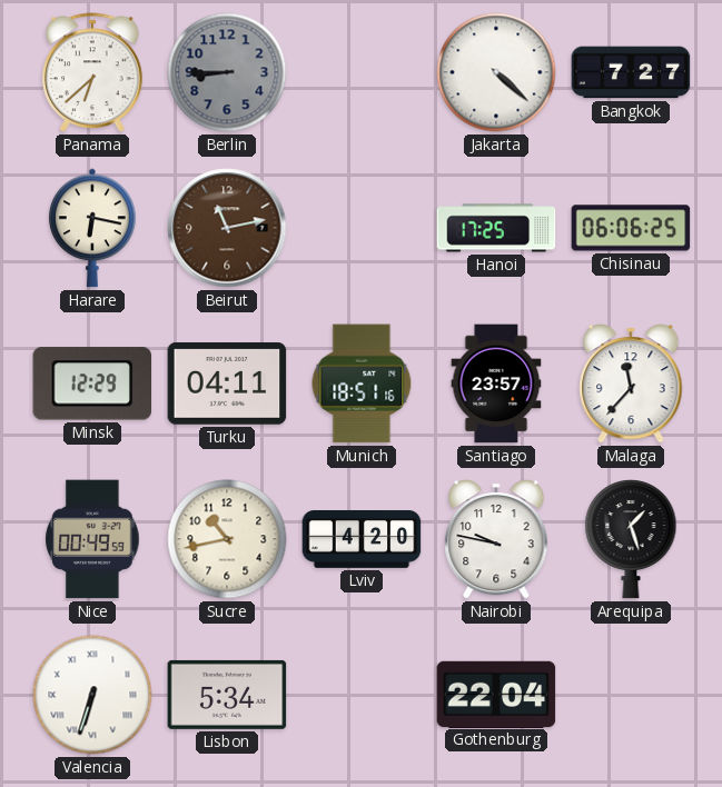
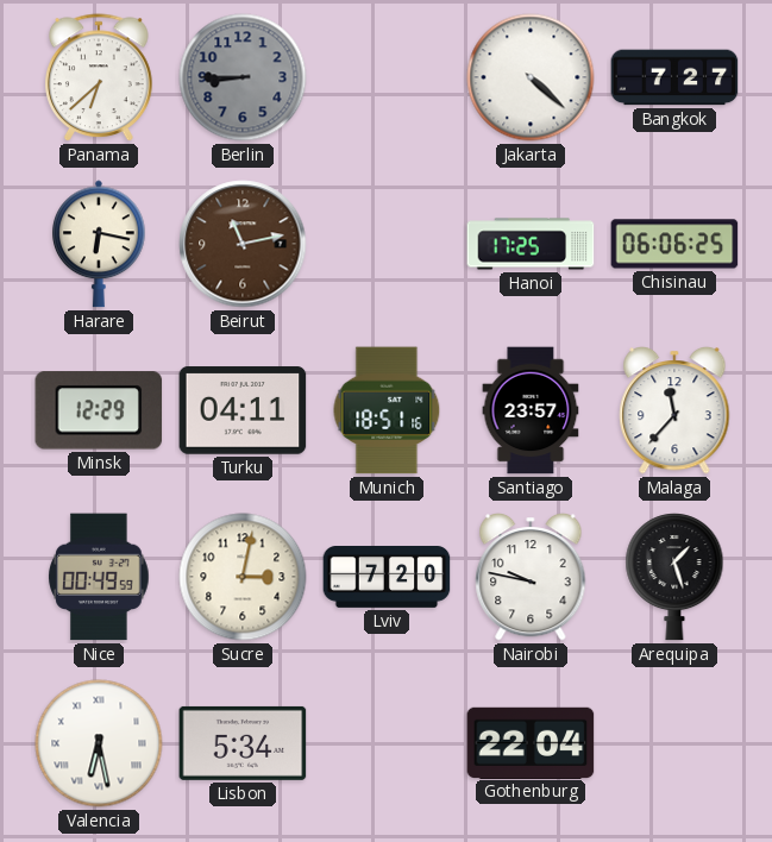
Sucre: 10:43 -> 3:02 (243, 577)
Lviv: 4:20 -> 7:20 (387, 578)
Valencia: 6:33 -> 6:28 (99, 743)
